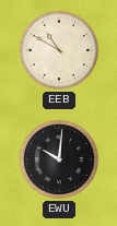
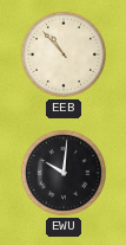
EEB: 10:50 -> 10:53 (64, 54)
